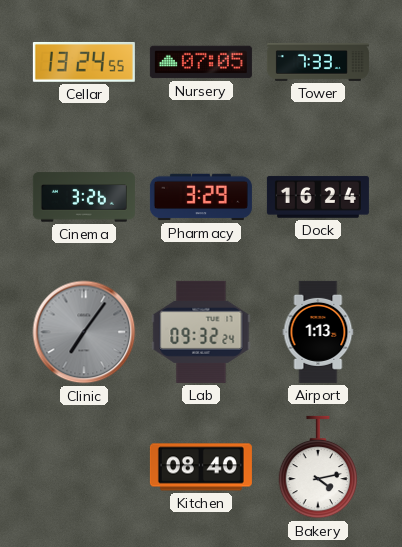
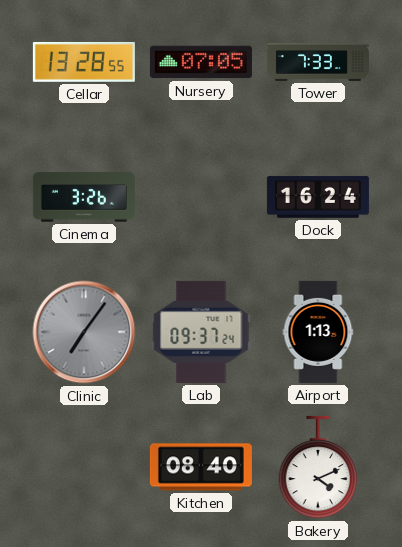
Cellar: 13:24 -> 13:28 (84, 62)
Pharmacy: 3:29 -> none (201, 197)
Lab: 09:32 -> 09:37 (201, 332)
Bakery: 4:13 -> 4:11 (318, 467)
